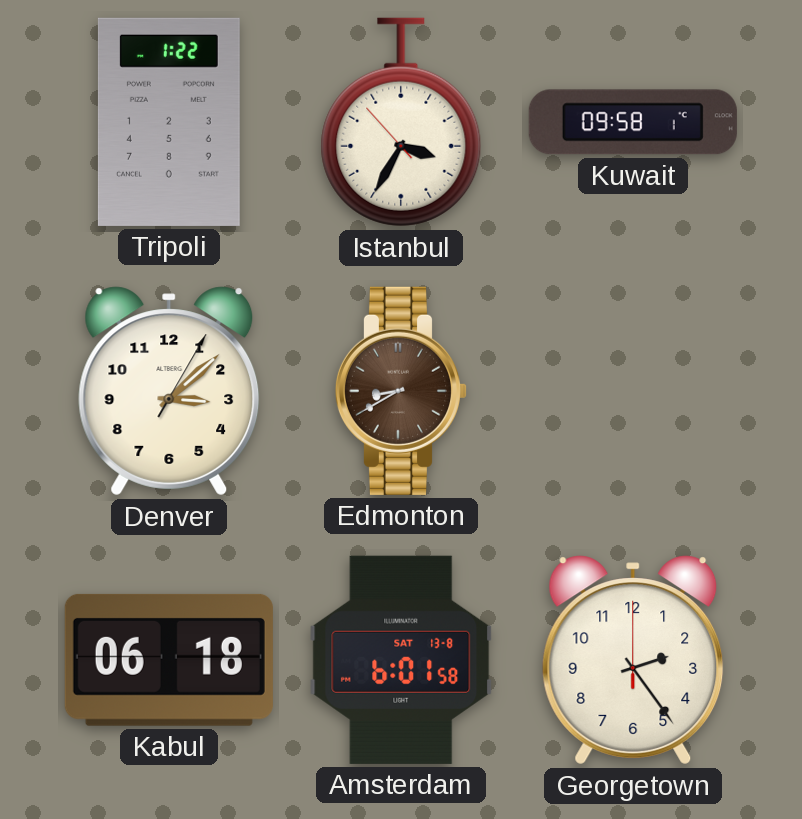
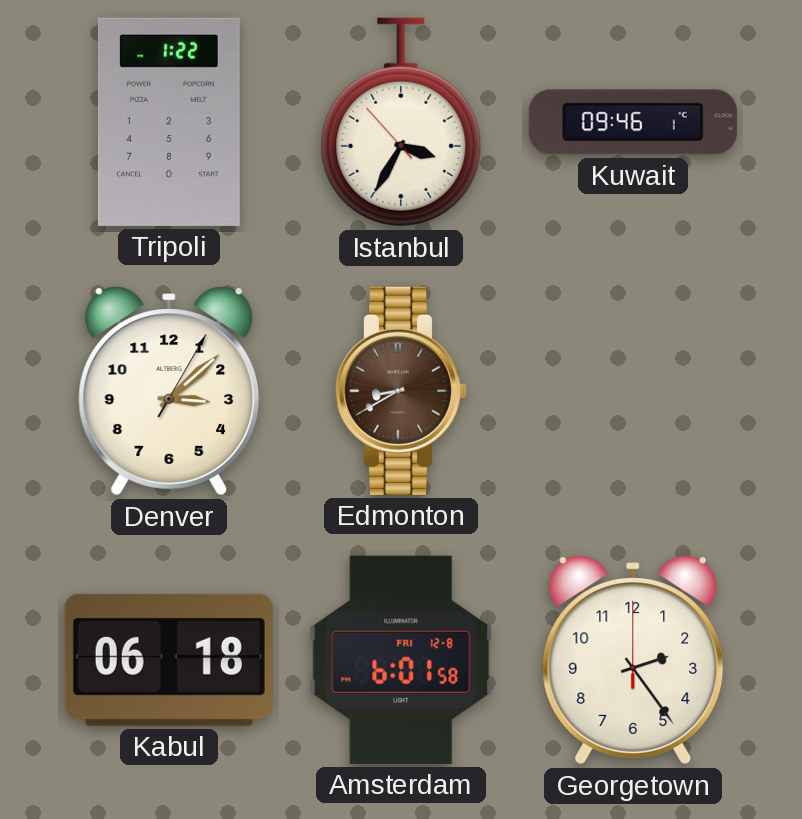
Kuwait: 09:58 -> 09:46 (633, 122)
Amsterdam date: SAT 13-8 -> FRI 12-8 (401, 660)
